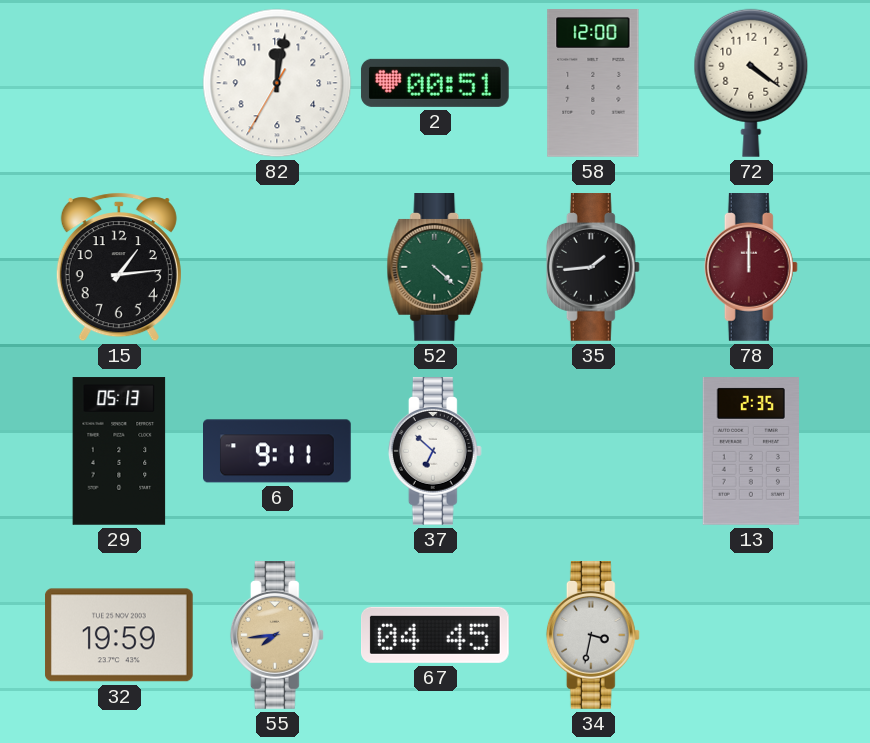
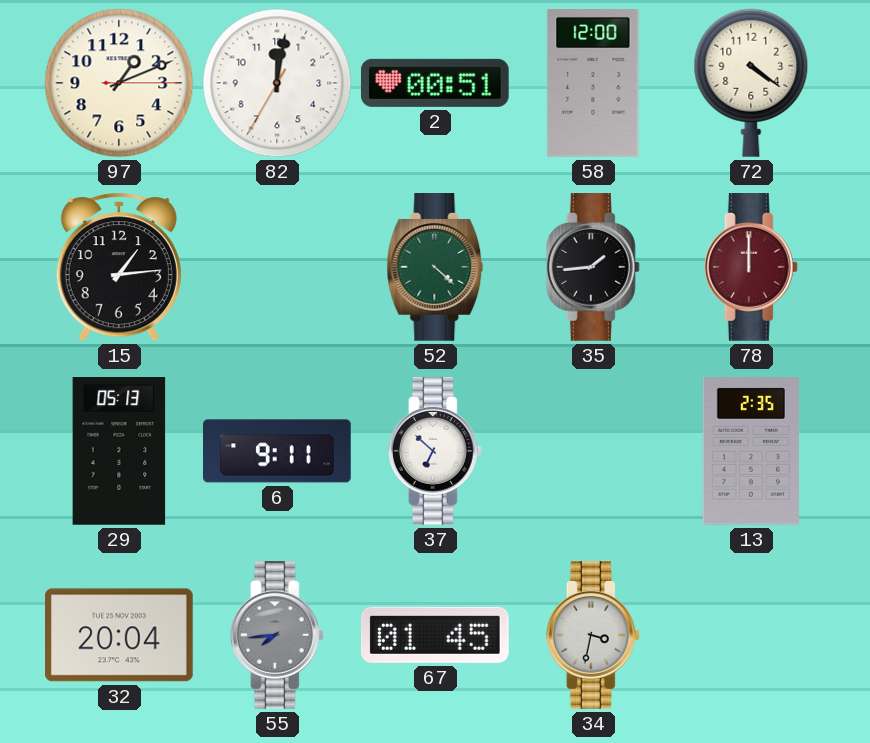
97: none -> 1:11 (119, 83)
32: 19:59 -> 20:04 (120, 635)
55 dial: champagne -> grey (277, 636)
67: 04:45 -> 01:45 (435, 635)
